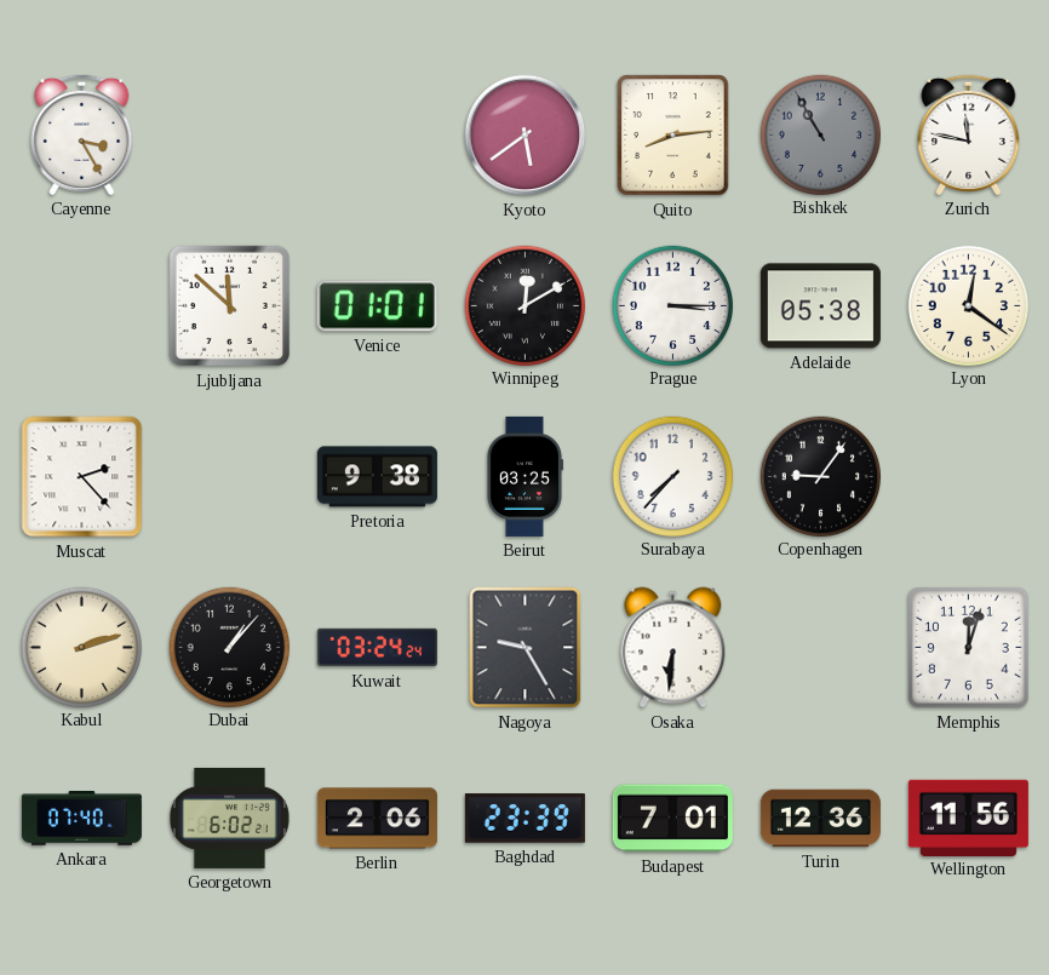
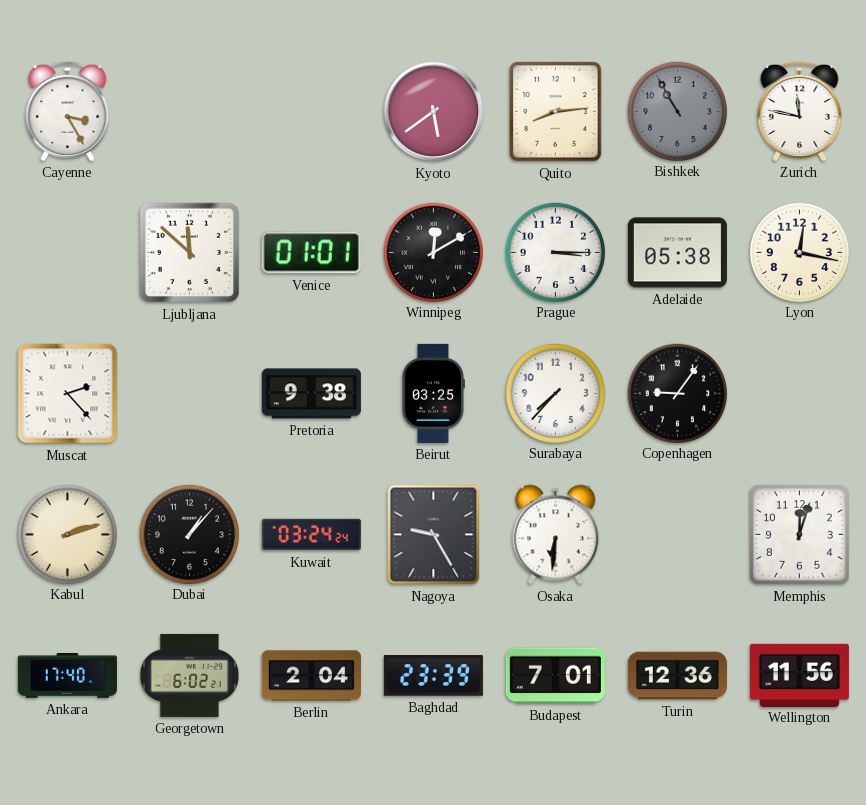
Lyon: 12:21 -> 12:17 (799, 252)
Ankara: 07:40 -> 17:40 (67, 676)
Berlin: 2:06 -> 2:04 (311, 676)
